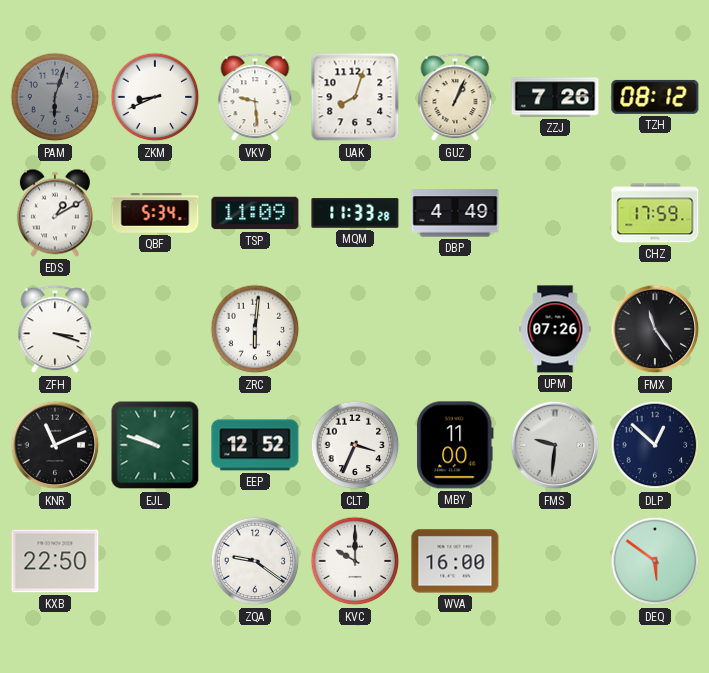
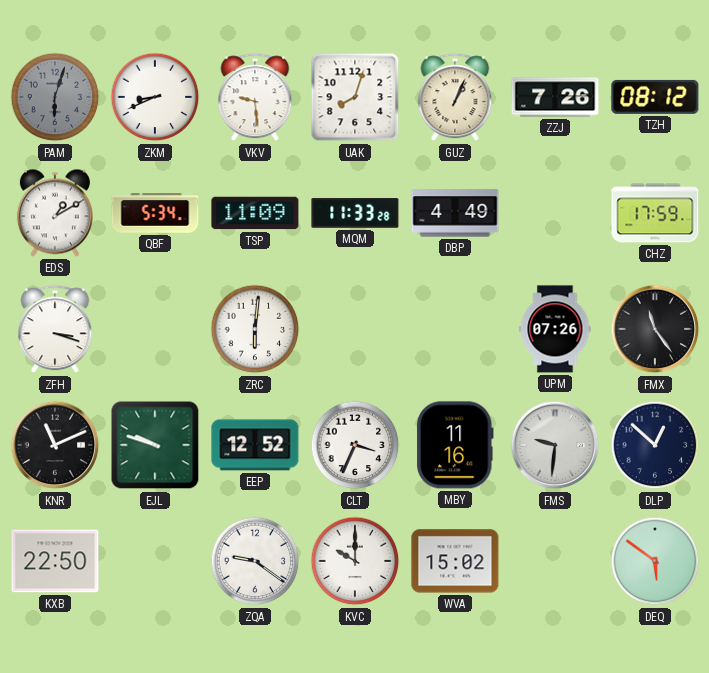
MBY: 11:00 -> 11:16 (455, 445)
WVA: 16:00 -> 15:02 (455, 561)
